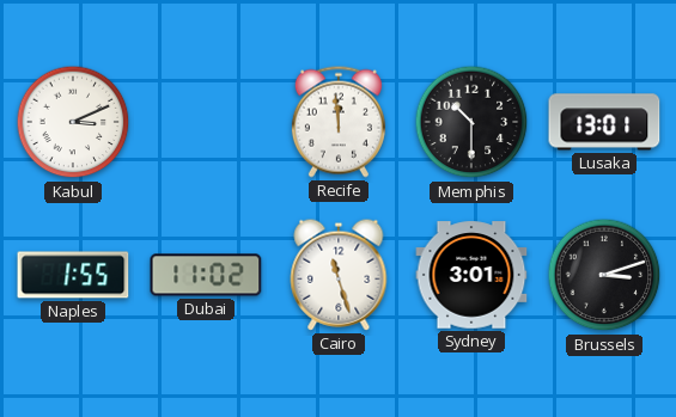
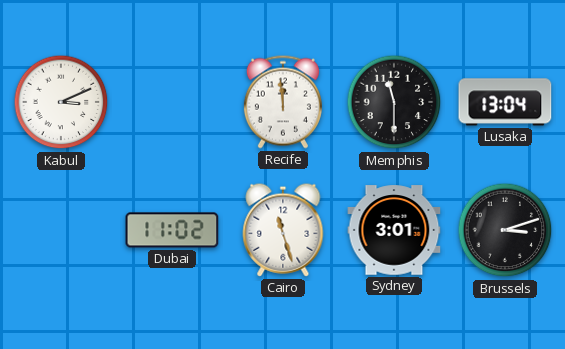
Memphis: 10:30 -> 11:30 (394, 102)
Lusaka: 13:01 -> 13:04 (505, 102)
Naples: 1:55 -> none (73, 275)
